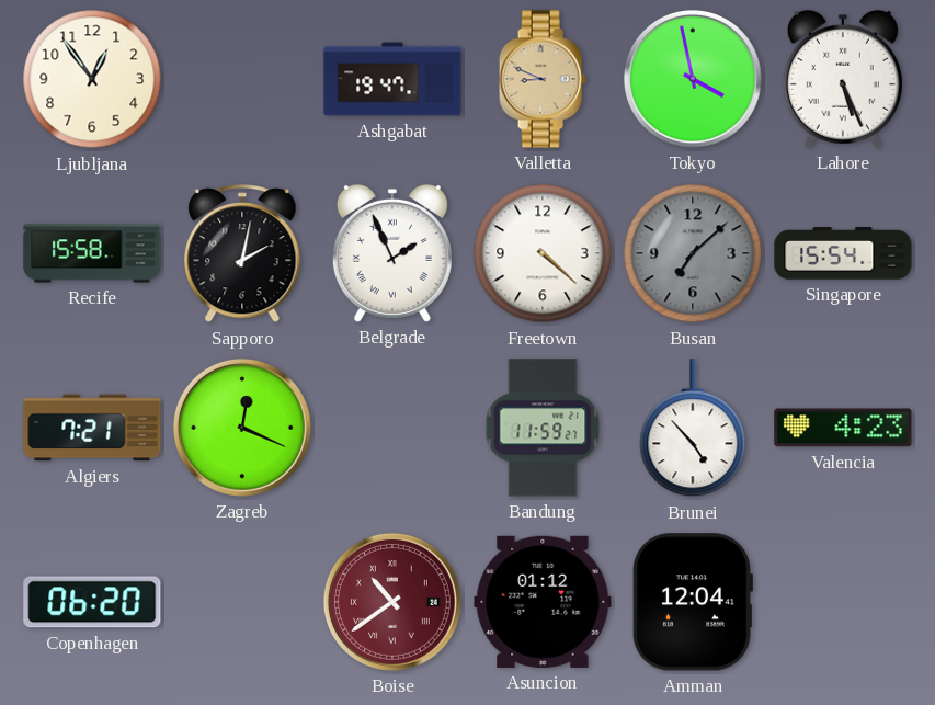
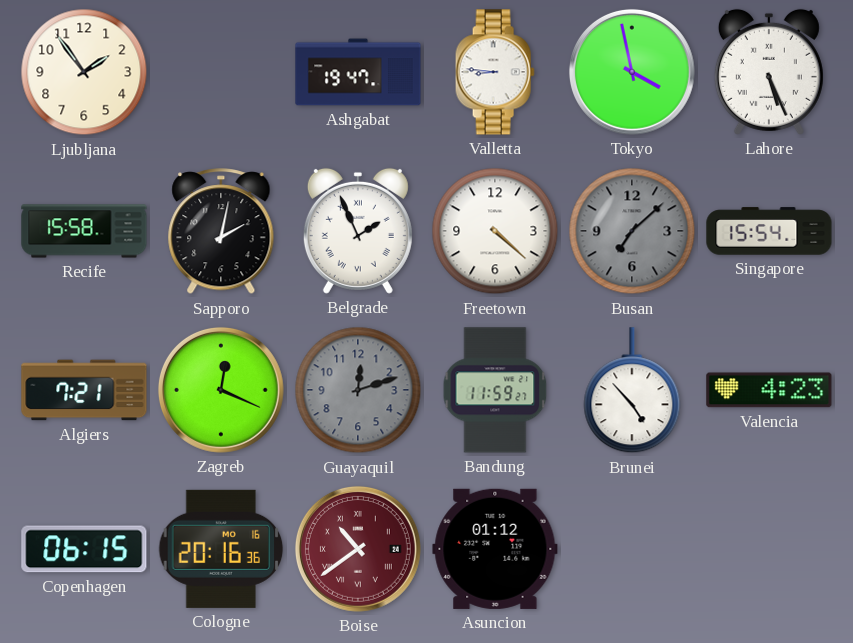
Ljubljana: 12:54 -> 1:54 (84, 72)
Valletta: 8:49 -> 8:46 (495, 72)
Valletta dial: champagne -> white (495, 72)
Guayaquil: none -> 12:12 (358, 390)
Copenhagen: 06:20 -> 06:15 (84, 549)
Cologne: none -> 20:16 (221, 549)
Amman: 12:04 -> none (692, 602)
